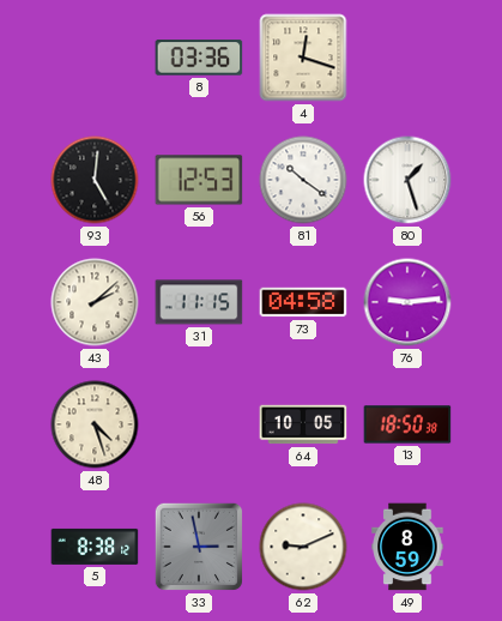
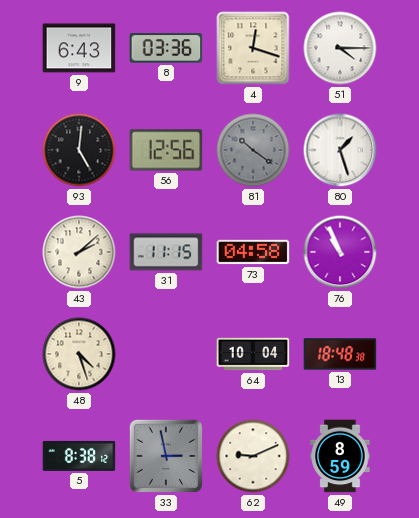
9: none -> 6:43 (79, 48)
51: none -> 4:15 (340, 48)
56: 12:53 -> 12:56 (166, 150)
81 dial: white -> grey (253, 150)
76: 9:14 -> 10:56 (340, 252)
64: 10:05 -> 10:04 (253, 354)
13: 18:50 -> 18:48 (340, 354)
